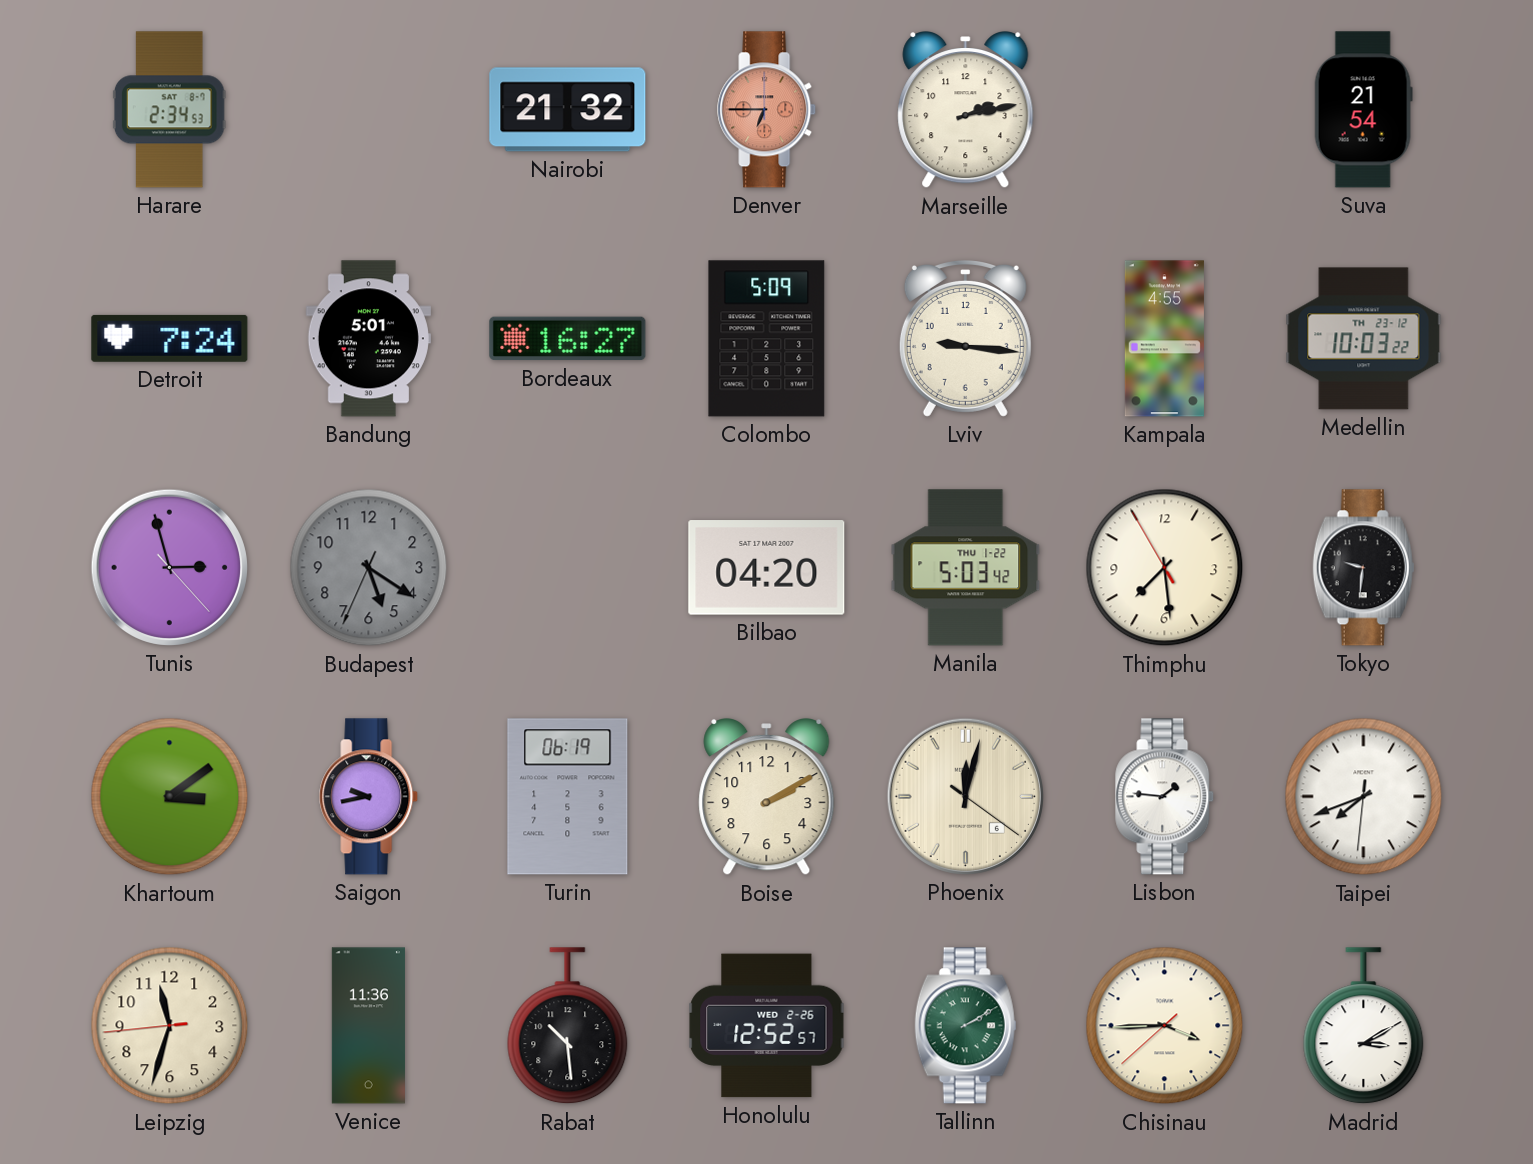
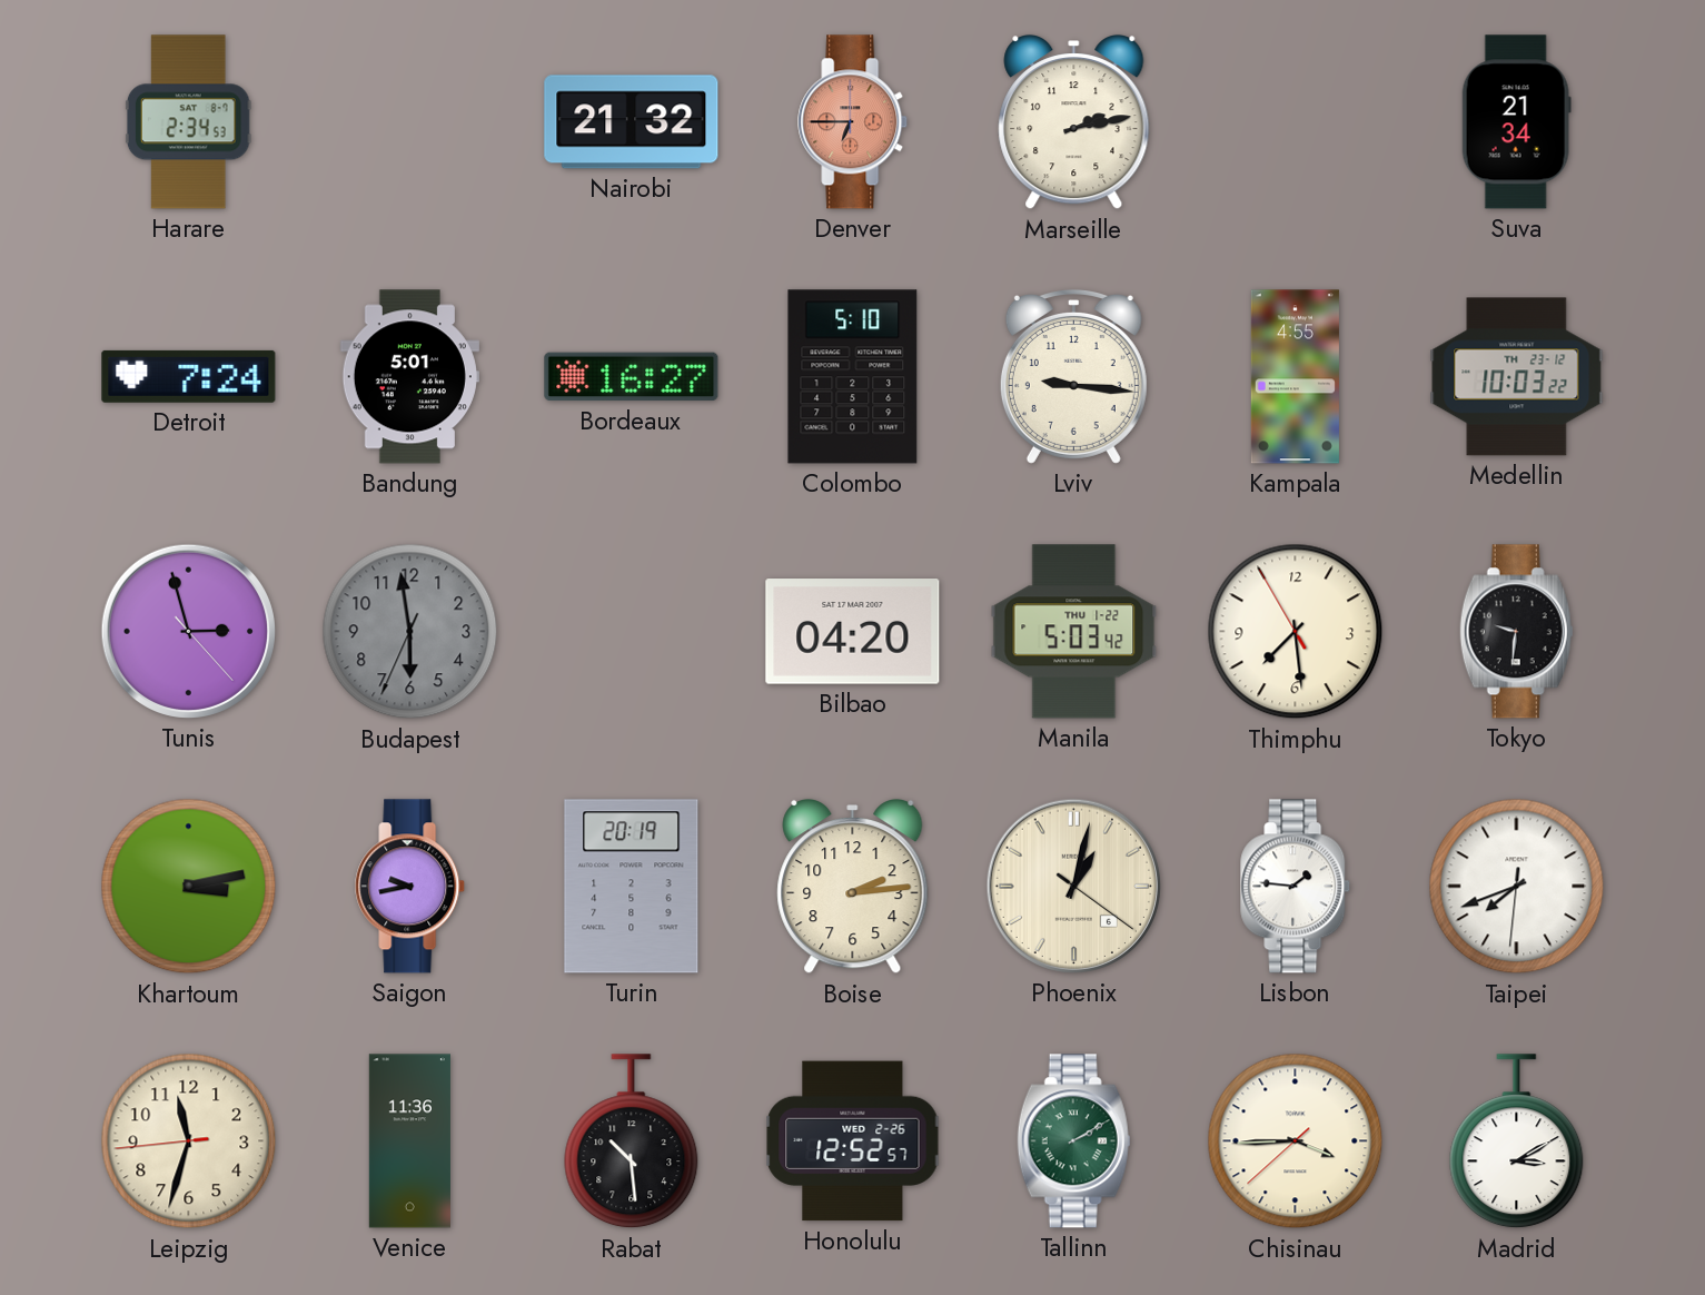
Suva: 21:54 -> 21:34 (1516, 122)
Colombo: 5:09 -> 5:10 (853, 377)
Budapest: 5:20 -> 5:58 (410, 632)
Khartoum: 3:09 -> 3:13 (189, 887)
Turin: 06:19 -> 20:19 (632, 887)
Boise: 2:10 -> 2:14 (853, 887)
Phoenix: 12:02 -> 1:02 (1073, 886)
